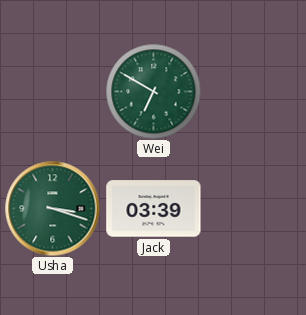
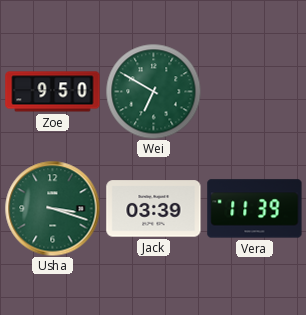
Zoe: none -> 9:50 (53, 92)
Vera: none -> 11:39 (255, 209)
